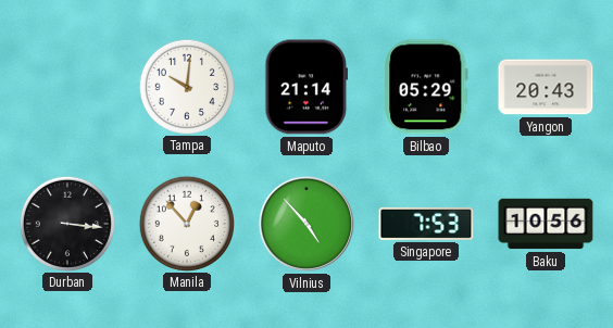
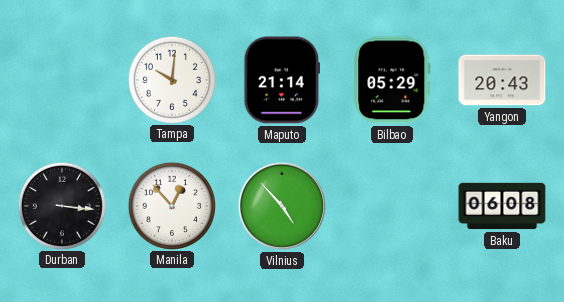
Singapore: 7:53 -> none (426, 224)
Baku: 10:56 -> 06:08 (502, 206)
